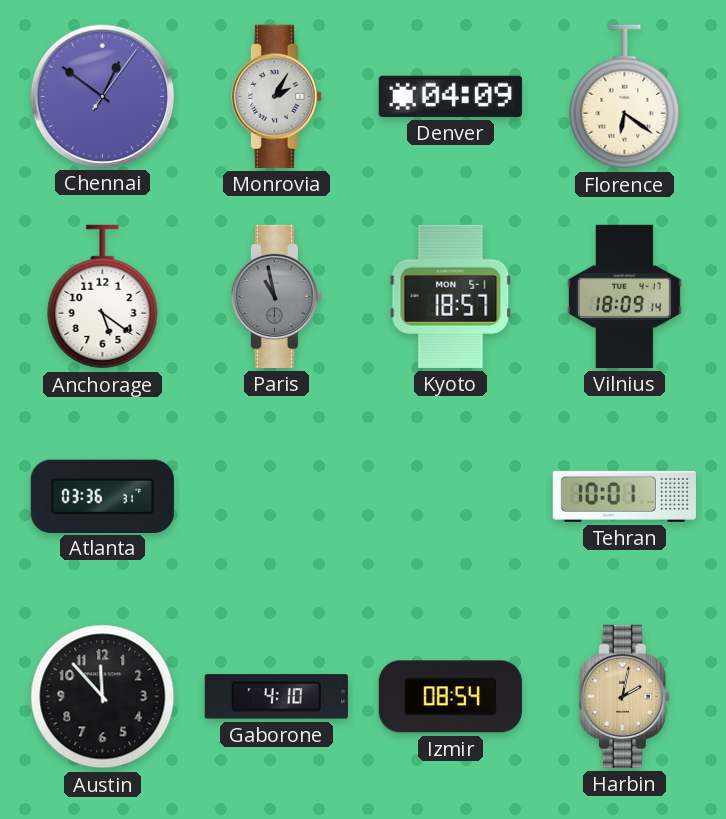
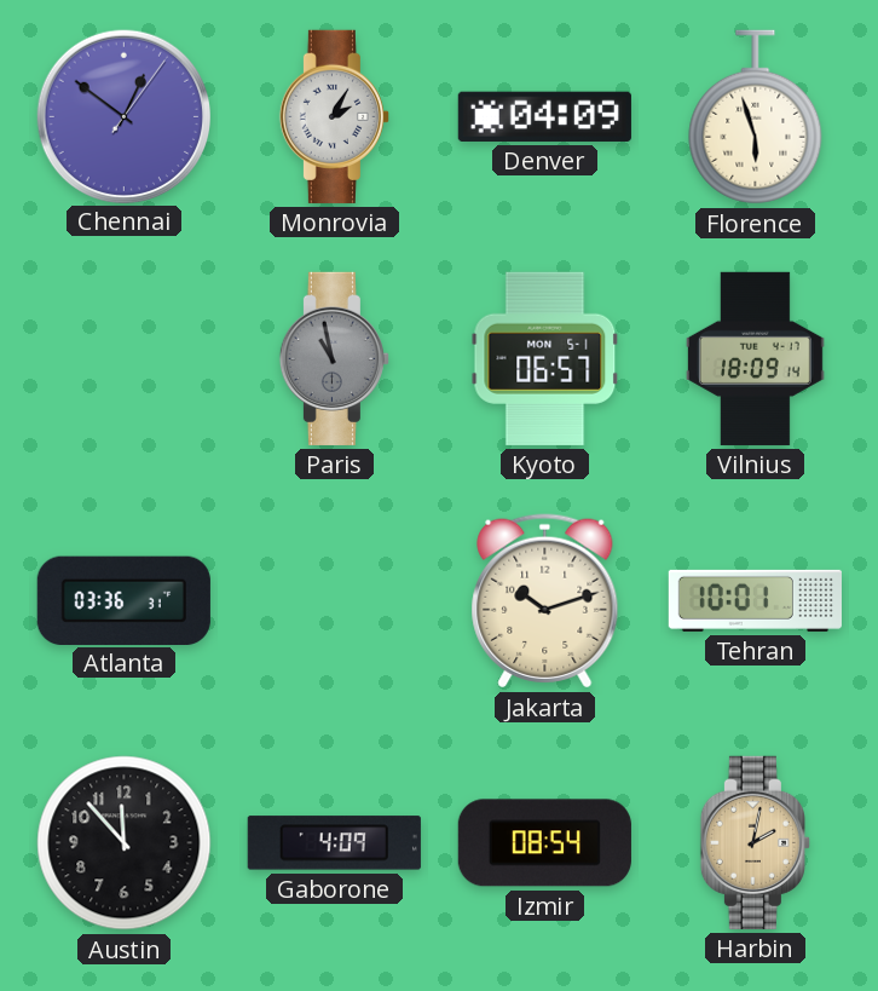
Florence: 6:21 -> 5:57 (756, 117)
Anchorage: 5:21 -> none (103, 297)
Kyoto: 18:57 -> 06:57 (545, 358)
Jakarta: none -> 10:12 (545, 601)
Gaborone: 4:10 -> 4:09 (334, 843)
